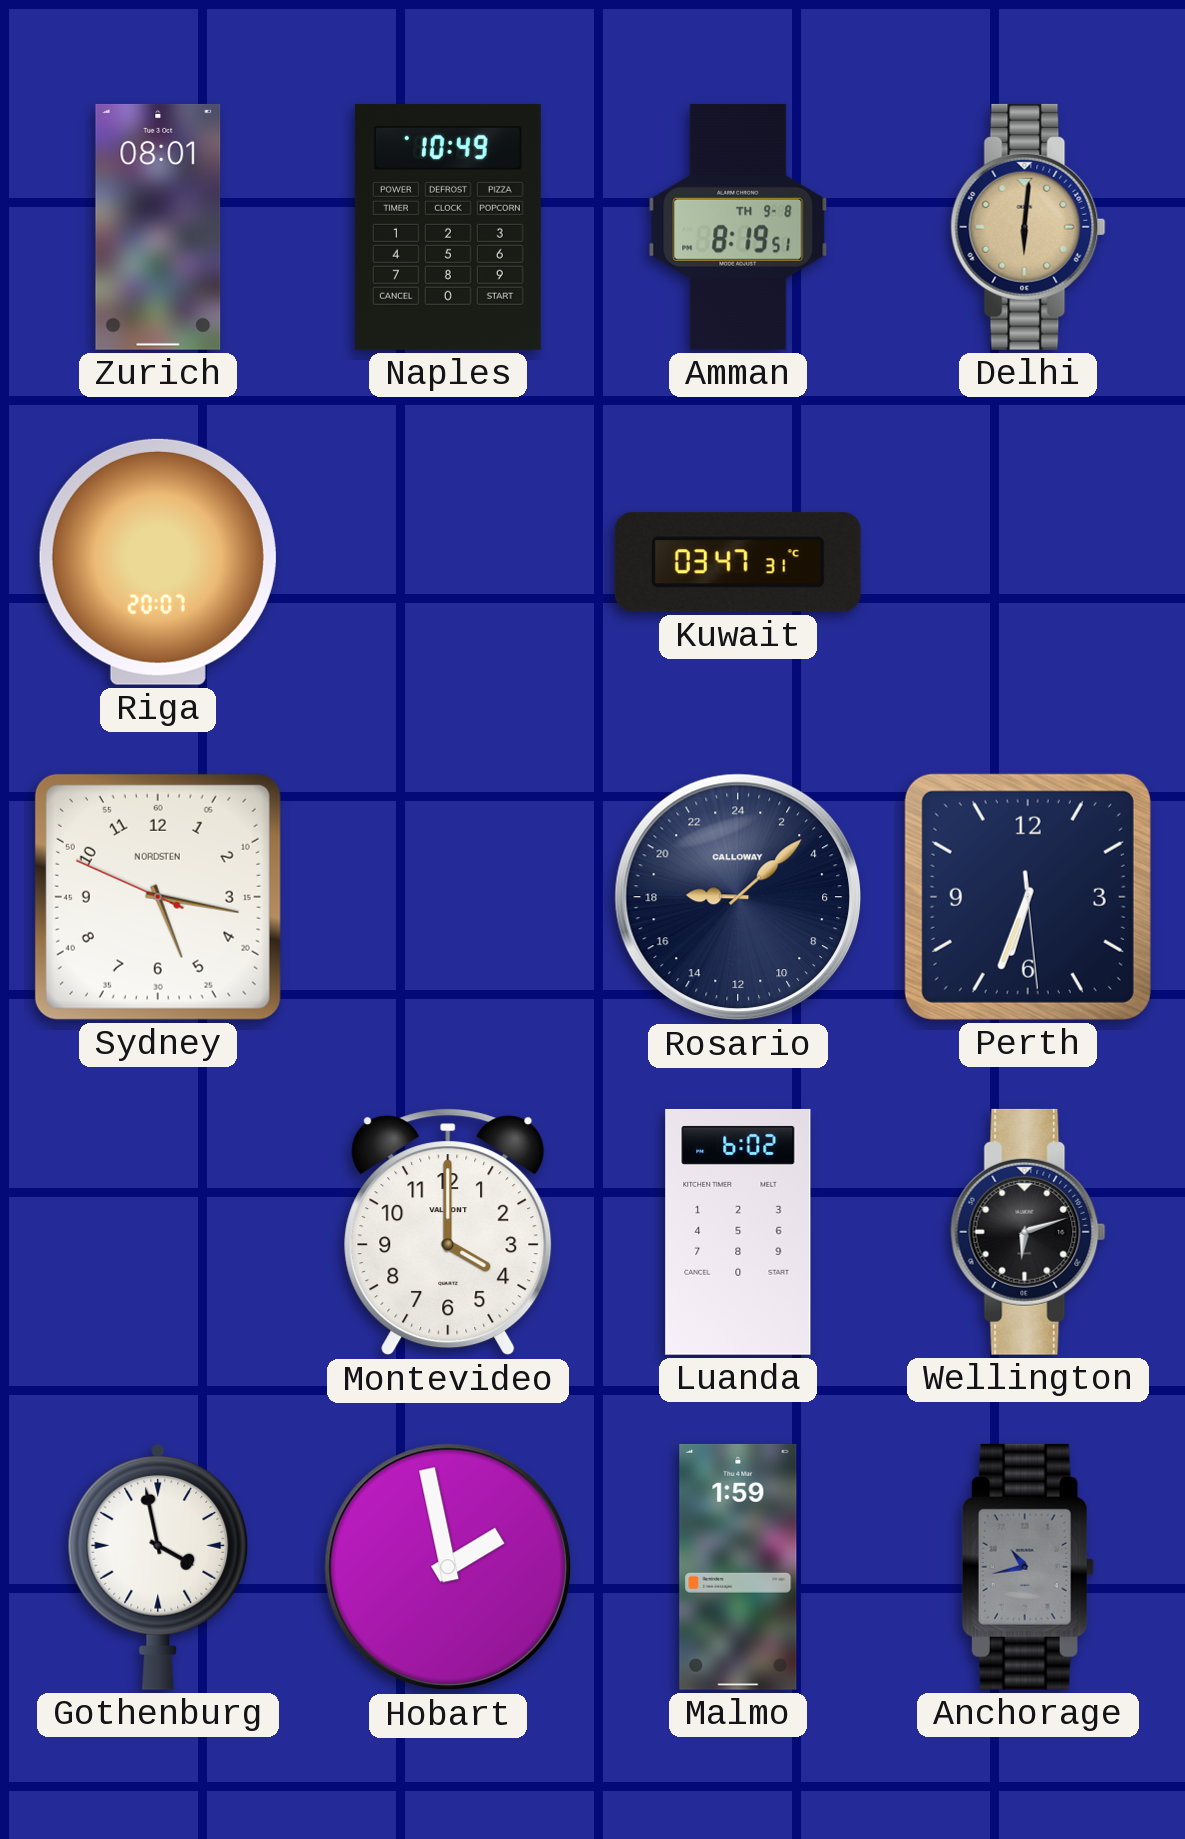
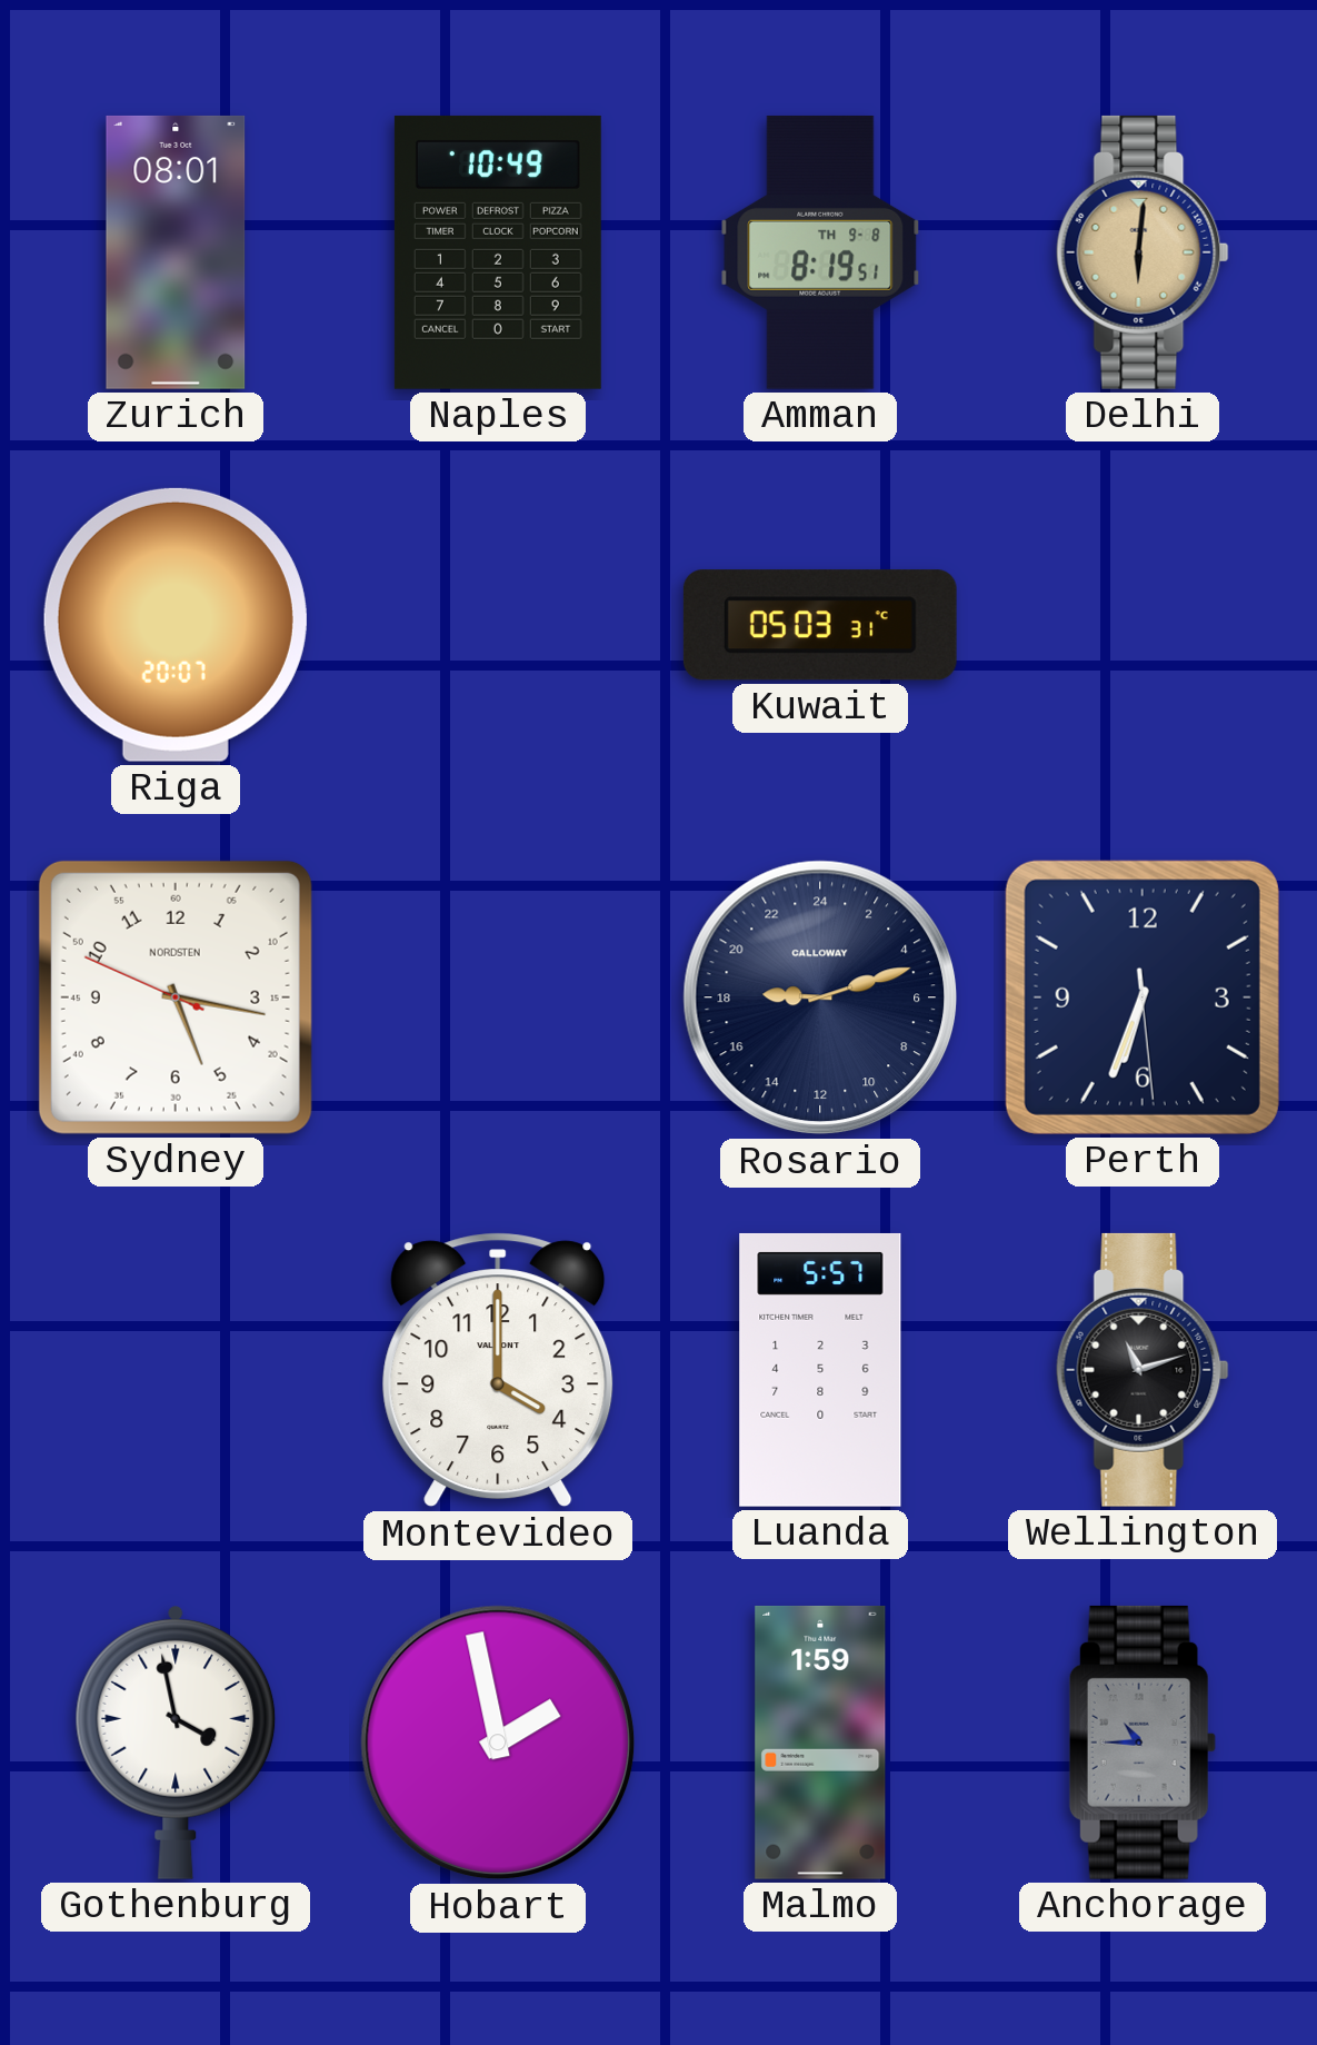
Kuwait: 03:47 -> 05:03 (820, 625)
Rosario: 18:08 -> 18:12 (820, 997)
Luanda: 6:02 -> 5:57 (820, 1370)
Wellington: 6:12 -> 11:12 (1143, 1370)
Anchorage: 10:43 -> 10:45 (1143, 1743)
